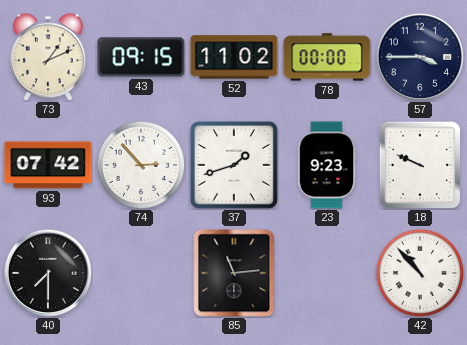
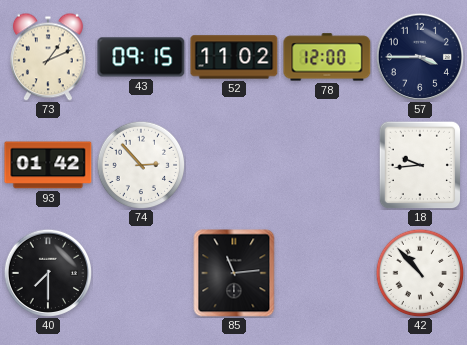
78: 00:00 -> 12:00 (327, 57)
93: 07:42 -> 01:42 (48, 165)
37: 1:42 -> none (234, 165)
23: 9:23 -> none (327, 165)
18: 9:49 -> 9:44 (420, 165)
